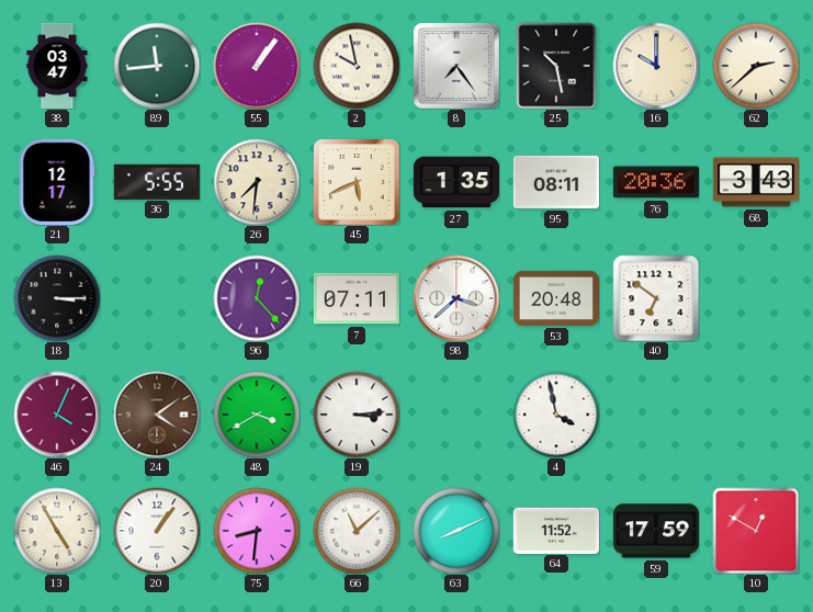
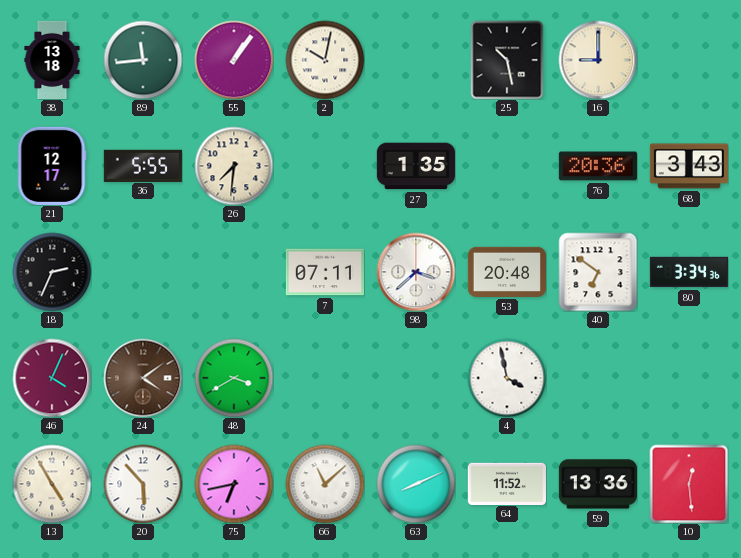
38: 03:47 -> 13:18 (52, 59)
2: 9:58 -> 10:02 (325, 60)
8: 7:24 -> none (456, 66)
16: 10:00 -> 9:00 (598, 60)
62: 2:38 -> none (756, 66)
45: 5:41 -> none (357, 182)
95: 08:11 -> none (556, 182)
18: 3:15 -> 2:34 (52, 272)
96: 12:23 -> none (257, 298)
80: none -> 3:34 (688, 272)
19: 3:14 -> none (357, 415)
20: 1:06 -> 5:53 (143, 484)
75: 8:31 -> 6:43 (234, 484)
59: 17:59 -> 13:36 (598, 484)
10: 12:50 -> 12:29 (689, 484)
